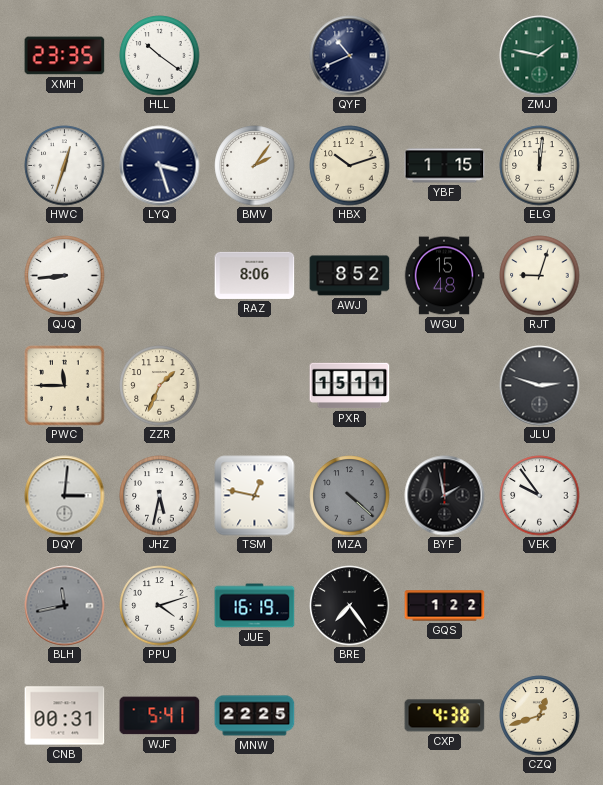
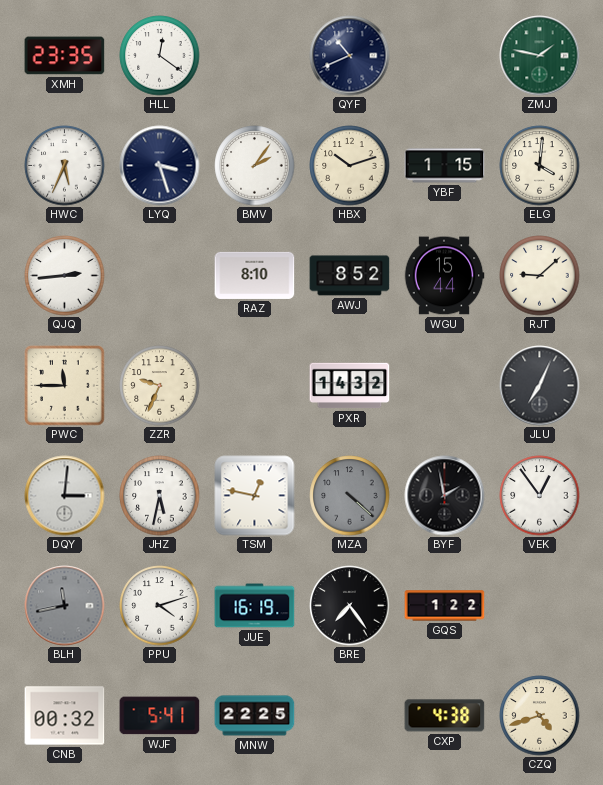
HLL: 10:21 -> 12:21 (160, 56)
HWC: 12:33 -> 5:34 (65, 166)
ELG: 12:01 -> 4:01 (540, 166)
QJQ: 8:44 -> 2:44 (65, 276)
RAZ: 8:06 -> 8:10 (255, 275)
WGU: 15:48 -> 15:44 (444, 276)
RJT: 9:03 -> 9:08 (540, 276)
ZZR: 1:34 -> 9:34 (160, 386)
PXR: 15:11 -> 14:32 (350, 386)
JLU: 2:48 -> 7:04 (540, 386)
VEK: 9:54 -> 12:54 (540, 496)
CNB: 00:31 -> 00:32 (65, 716)
CZQ: 12:42 -> 4:42 (540, 716)
